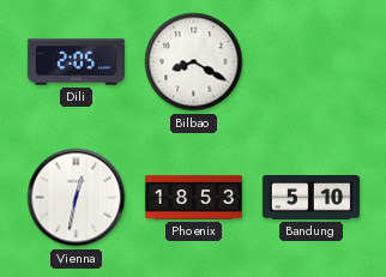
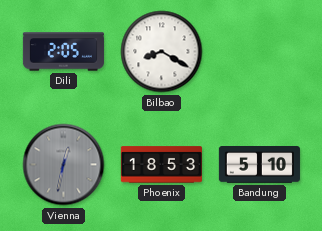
Vienna dial: white -> grey (64, 165)
